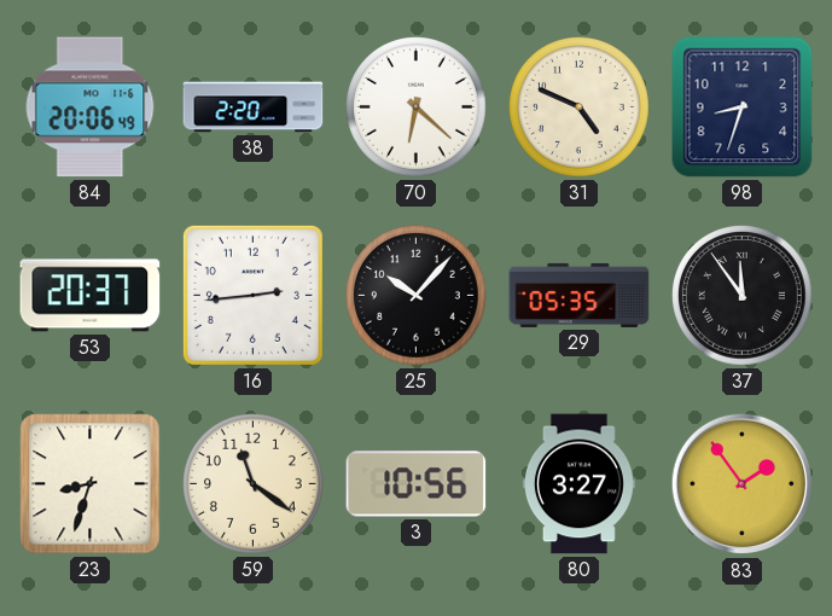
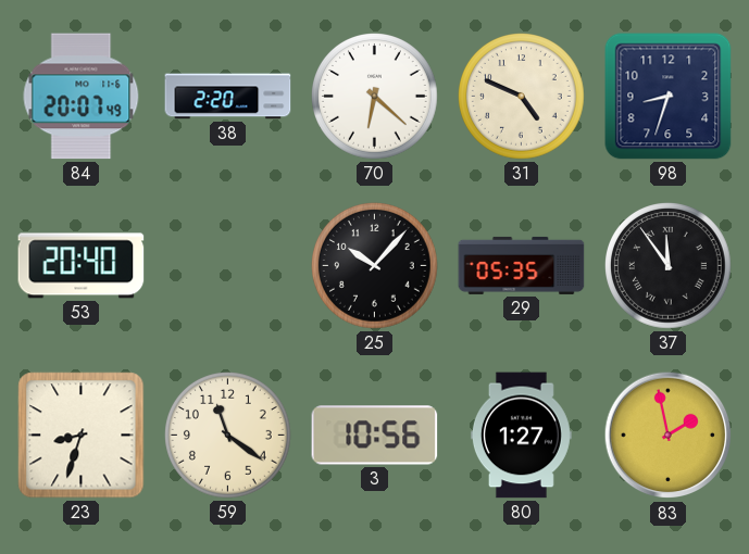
84: 20:06 -> 20:07 (82, 97)
53: 20:37 -> 20:40 (82, 266)
16: 2:44 -> none (252, 295)
80: 3:27 -> 1:27 (521, 436)
83: 1:54 -> 1:58 (669, 436)
